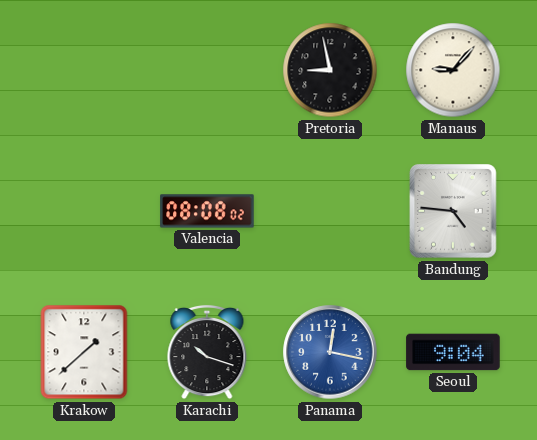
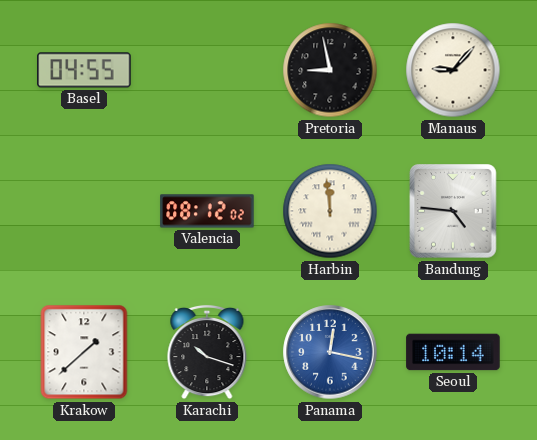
Basel: none -> 04:55 (84, 70)
Valencia: 08:08 -> 08:12 (207, 211)
Harbin: none -> 11:59 (330, 211)
Seoul: 9:04 -> 10:14 (453, 352)
